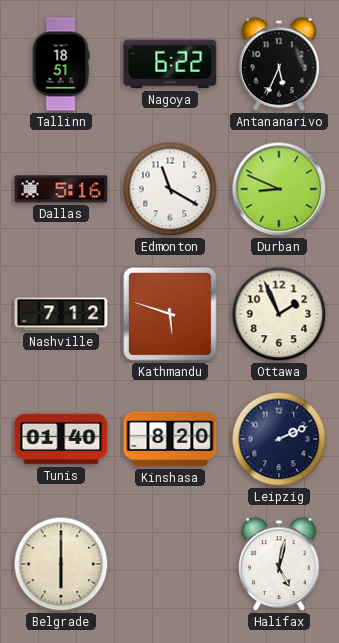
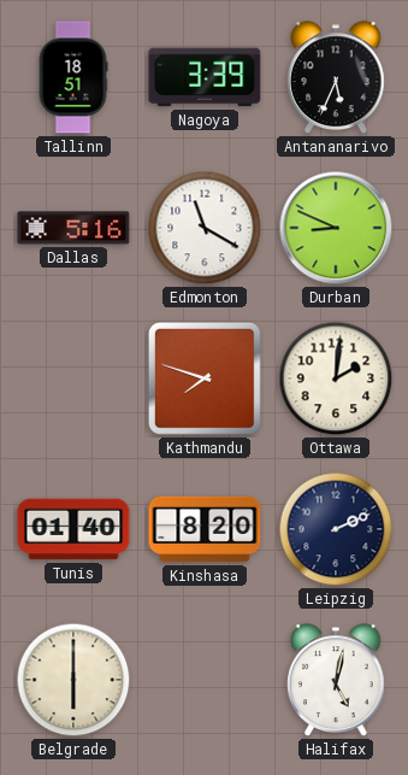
Nagoya: 6:22 -> 3:39 (205, 77)
Nashville: 7:12 -> none (61, 314)
Kathmandu: 5:48 -> 7:48 (205, 378)
Ottawa: 1:56 -> 2:01 (336, 378)
